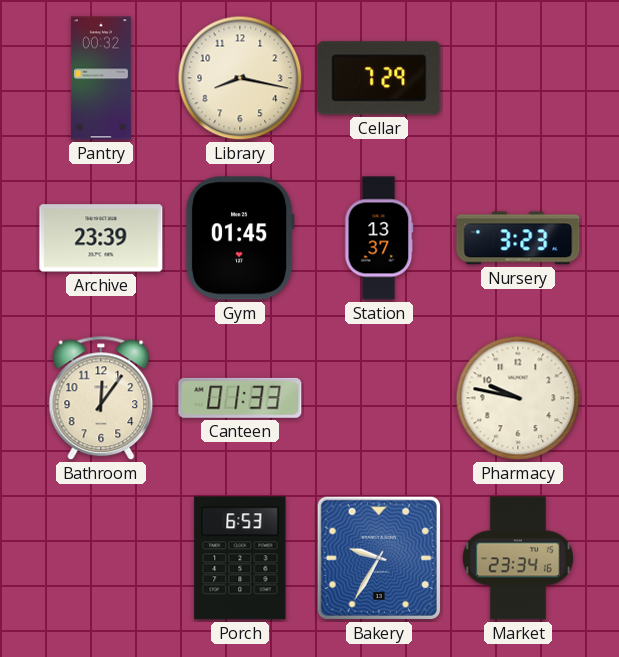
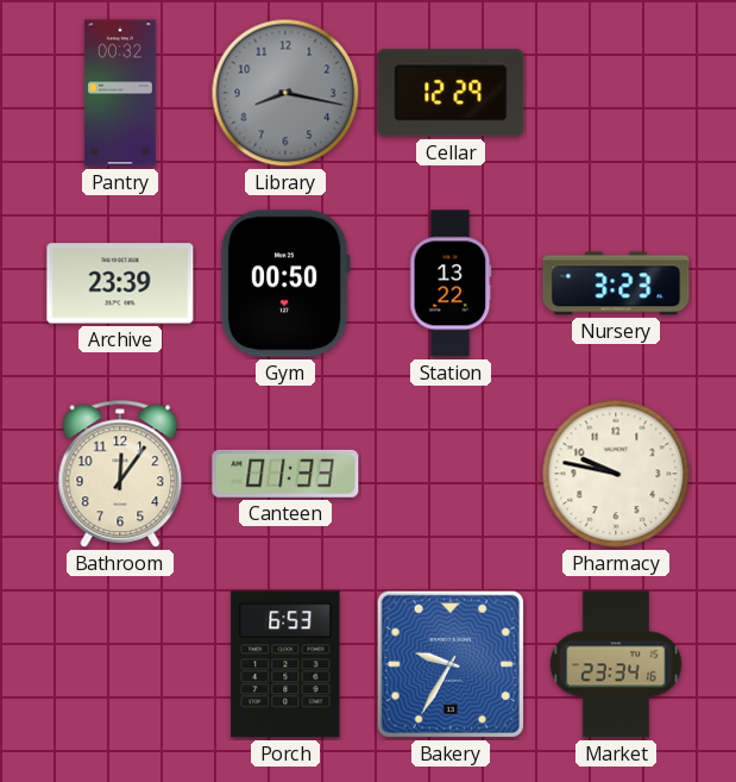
Library dial: cream -> grey (285, 93)
Cellar: 7:29 -> 12:29 (451, 93)
Gym: 01:45 -> 00:50 (285, 283)
Station: 13:37 -> 13:22 (451, 283)
